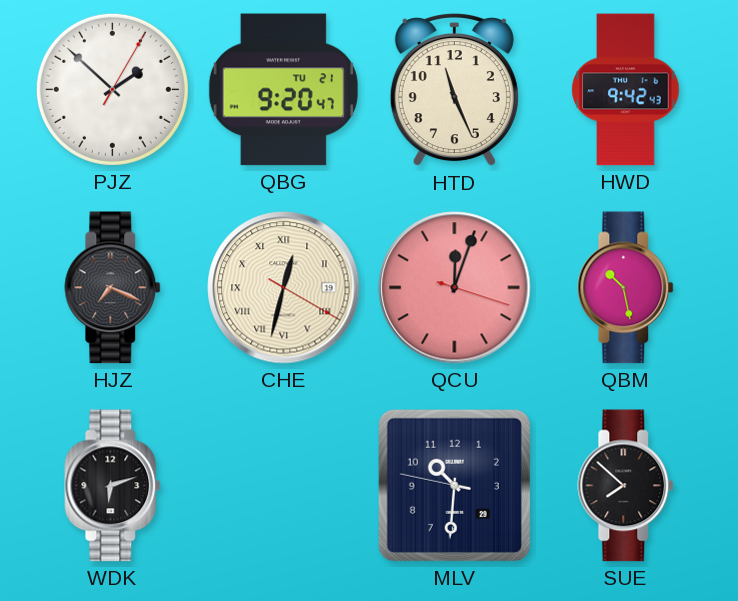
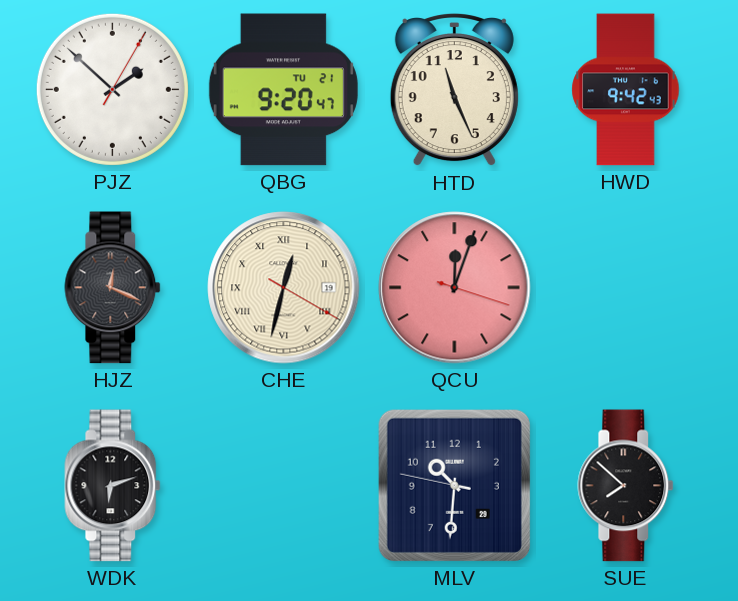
HJZ: 7:19 -> 12:19 (113, 288)
QBM: 10:28 -> none (626, 288)
